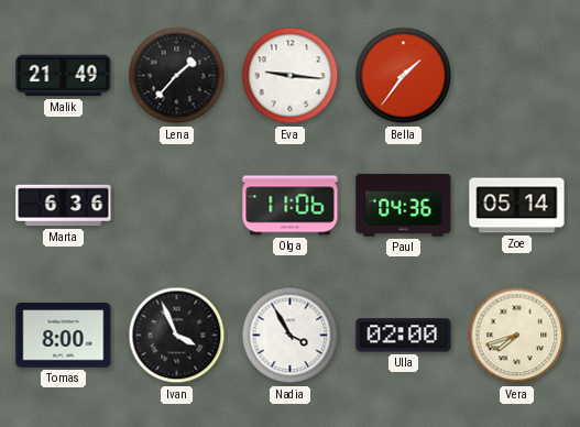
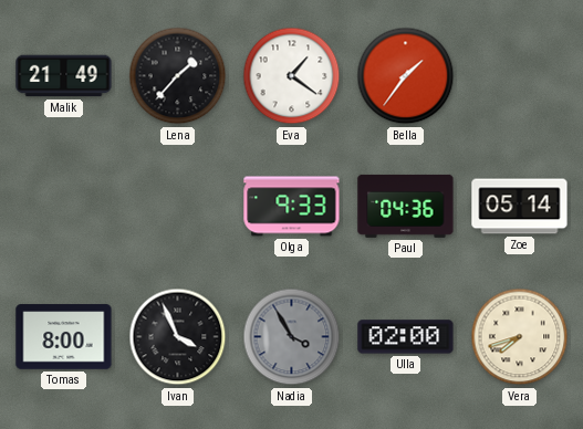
Eva: 9:16 -> 1:21 (292, 76)
Marta: 6:36 -> none (64, 206)
Olga: 11:06 -> 9:33 (292, 207)
Nadia dial: white -> grey (292, 337)
